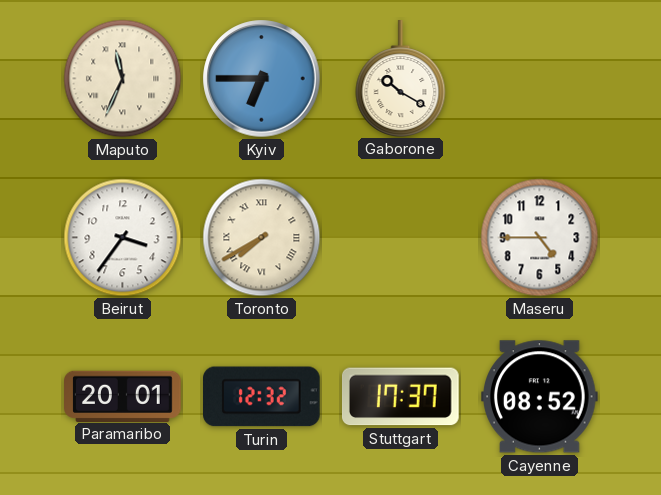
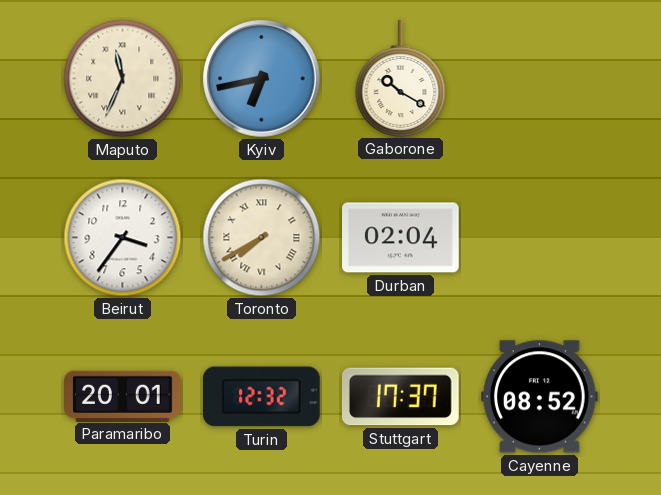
Kyiv: 6:45 -> 6:43 (262, 79)
Durban: none -> 02:04 (401, 238)
Maseru: 4:45 -> none (540, 238)
